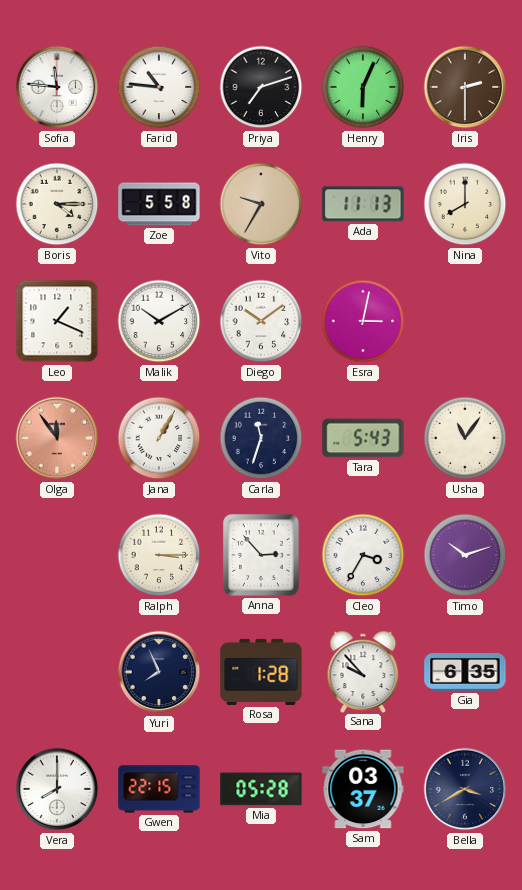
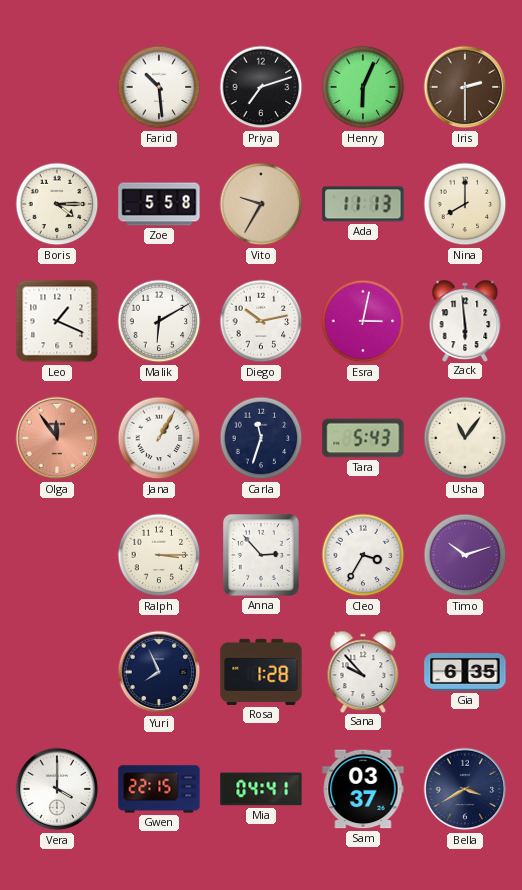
Sofia: 11:46 -> none (57, 87)
Farid: 10:46 -> 10:29 (159, 87)
Malik: 10:10 -> 6:10 (159, 321)
Diego: 10:09 -> 10:13 (261, 321)
Zack: none -> 5:59 (465, 320)
Vera: 8:00 -> 4:00 (57, 789)
Mia: 05:28 -> 04:41 (261, 789)
